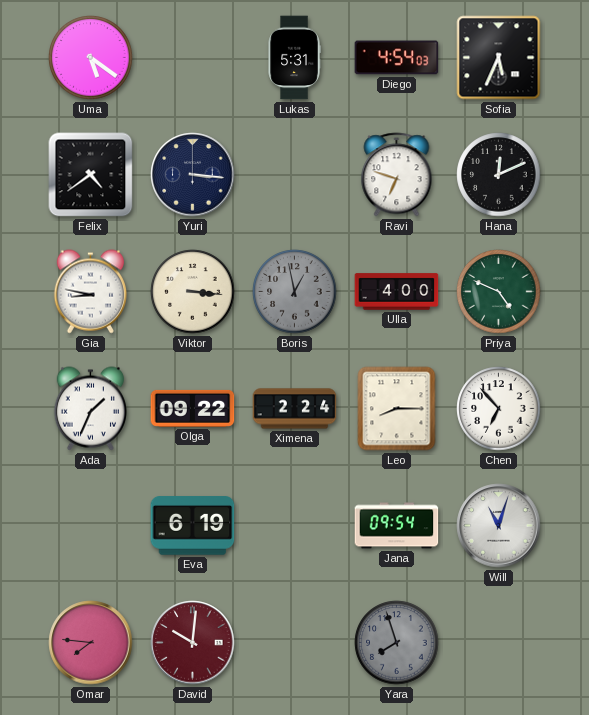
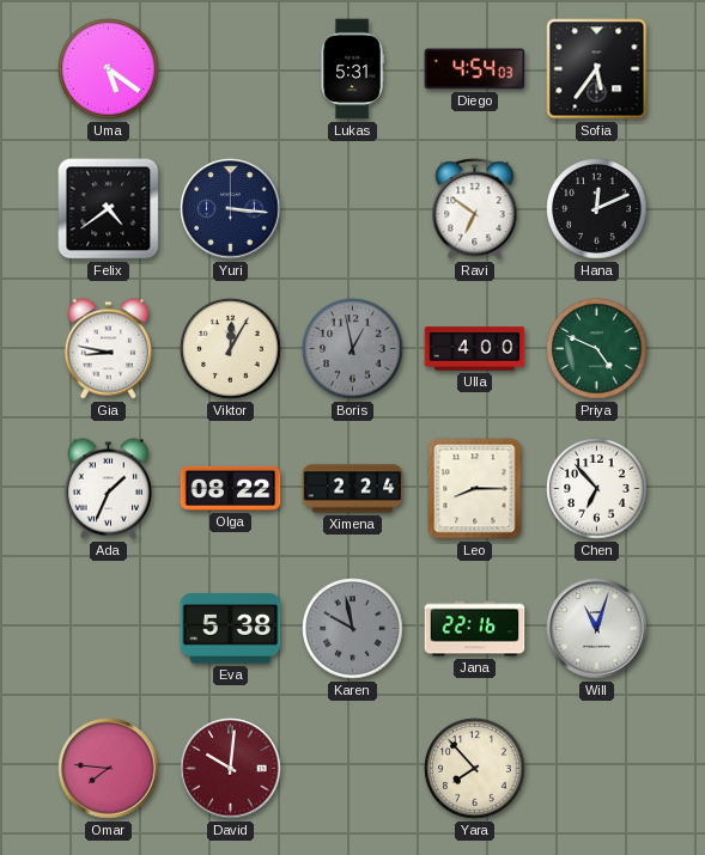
Sofia: 5:34 -> 5:36 (597, 69)
Ravi: 6:48 -> 6:51 (475, 209)
Viktor: 3:16 -> 12:05 (231, 349)
Olga: 09:22 -> 08:22 (231, 488)
Eva: 6:19 -> 5:38 (231, 629)
Karen: none -> 9:58 (353, 629)
Jana: 09:54 -> 22:16 (475, 629)
Yara: 7:57 -> 7:53 (475, 769)
Yara dial: grey -> cream (475, 769)
